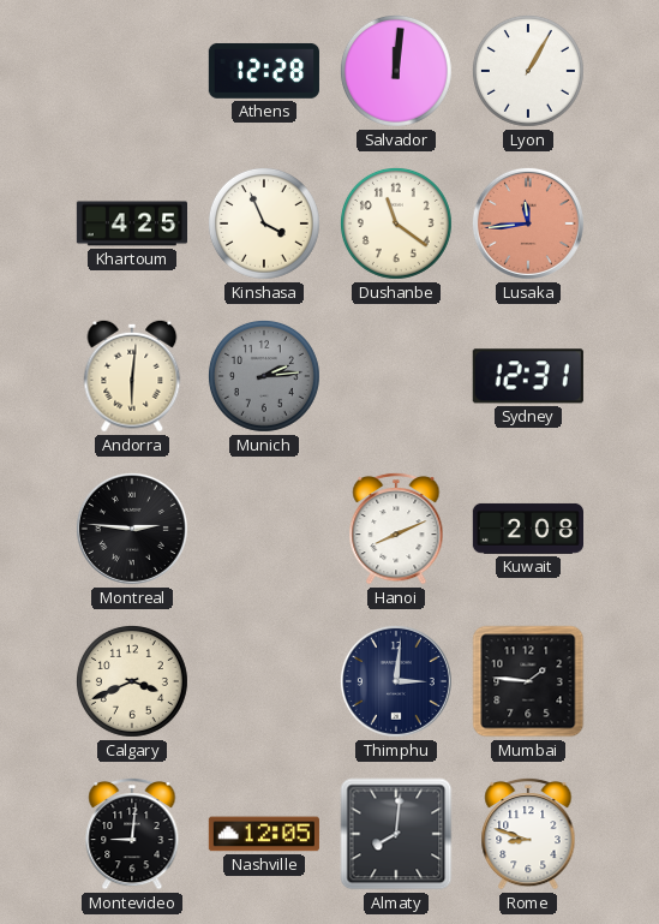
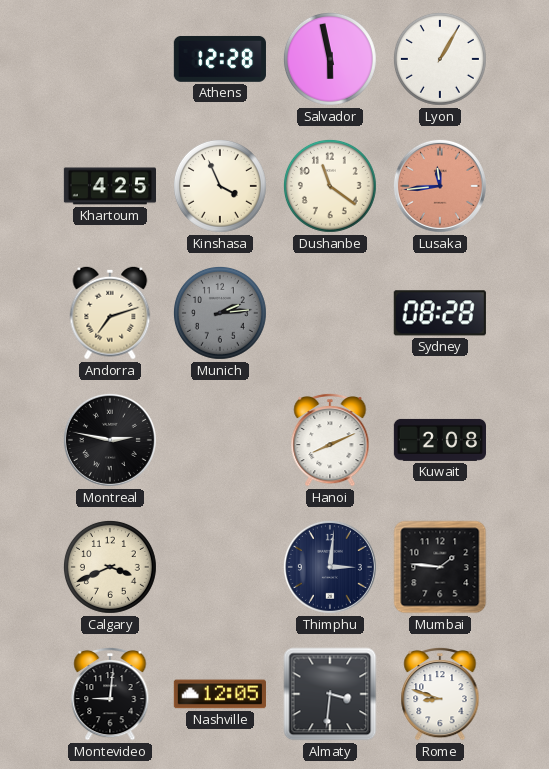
Salvador: 12:01 -> 5:58 (330, 59)
Andorra: 6:01 -> 7:12 (110, 313)
Sydney: 12:31 -> 08:28 (440, 313)
Montreal: 2:46 -> 2:47 (110, 440)
Almaty: 8:01 -> 3:31 (330, 694)
